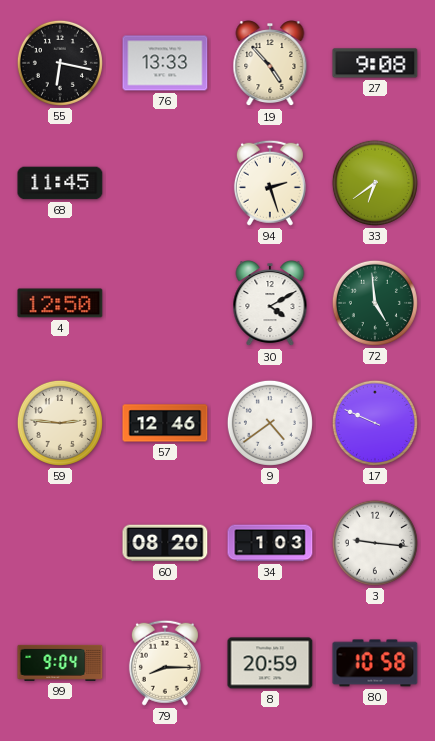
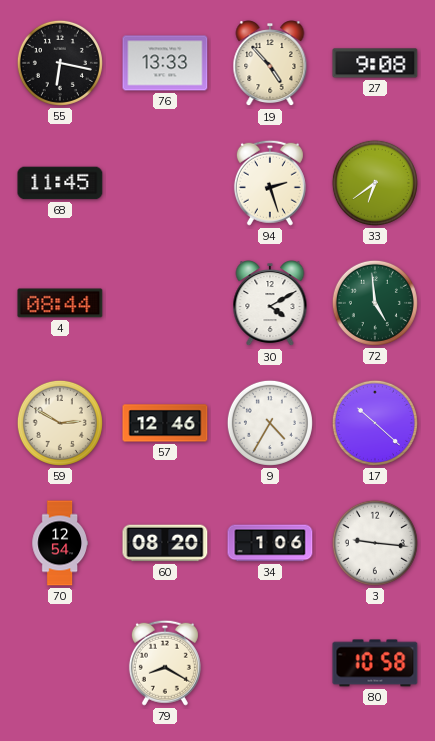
4: 12:50 -> 08:44 (60, 303)
59: 2:46 -> 2:50 (60, 423)
9: 4:39 -> 4:35 (270, 423)
17: 9:49 -> 10:22 (375, 423)
70: none -> 12:54 (60, 543)
34: 1:03 -> 1:06 (270, 543)
99: 9:04 -> none (60, 663)
79: 8:15 -> 8:20 (165, 663)
8: 20:59 -> none (270, 663)
